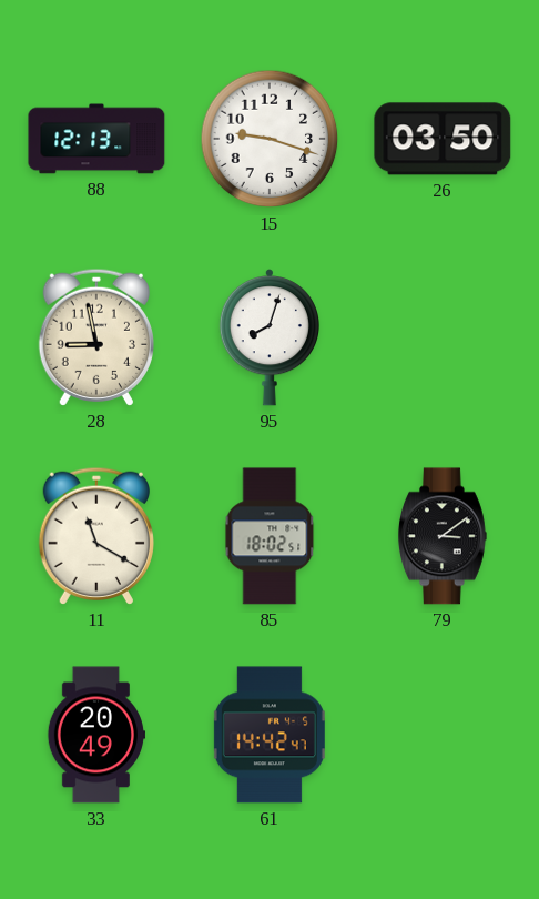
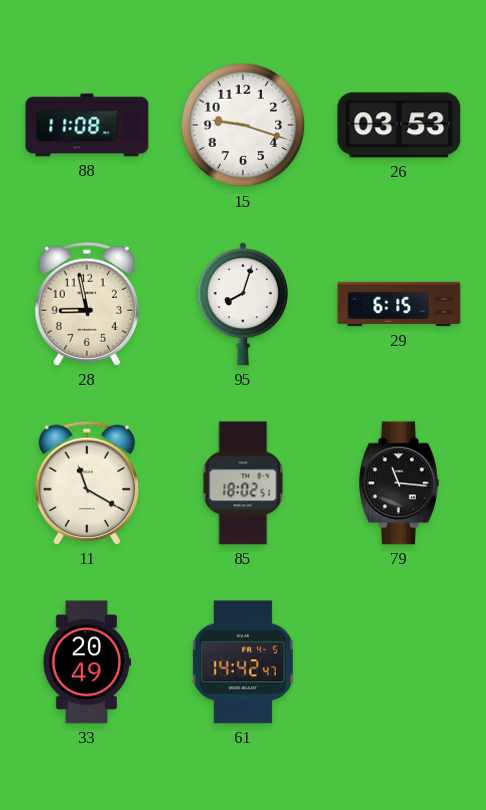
88: 12:13 -> 11:08 (87, 125)
26: 03:50 -> 03:53 (399, 125)
29: none -> 6:15 (399, 304)
79: 3:09 -> 11:16 (399, 483)
